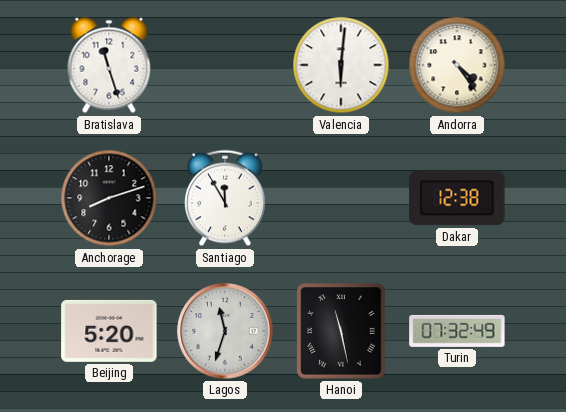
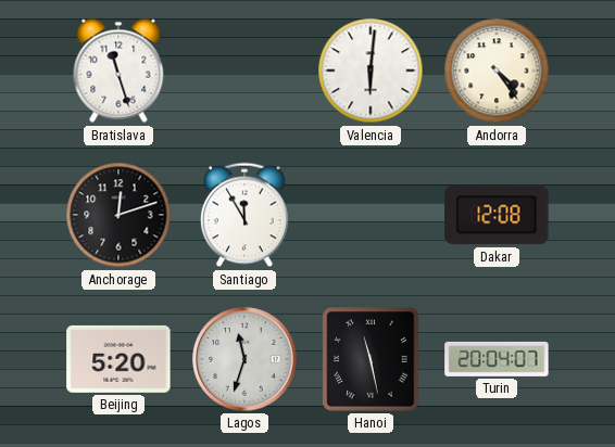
Anchorage: 8:12 -> 12:12 (118, 215)
Dakar: 12:38 -> 12:08 (497, 215)
Turin: 07:32 -> 20:04 (497, 359)
